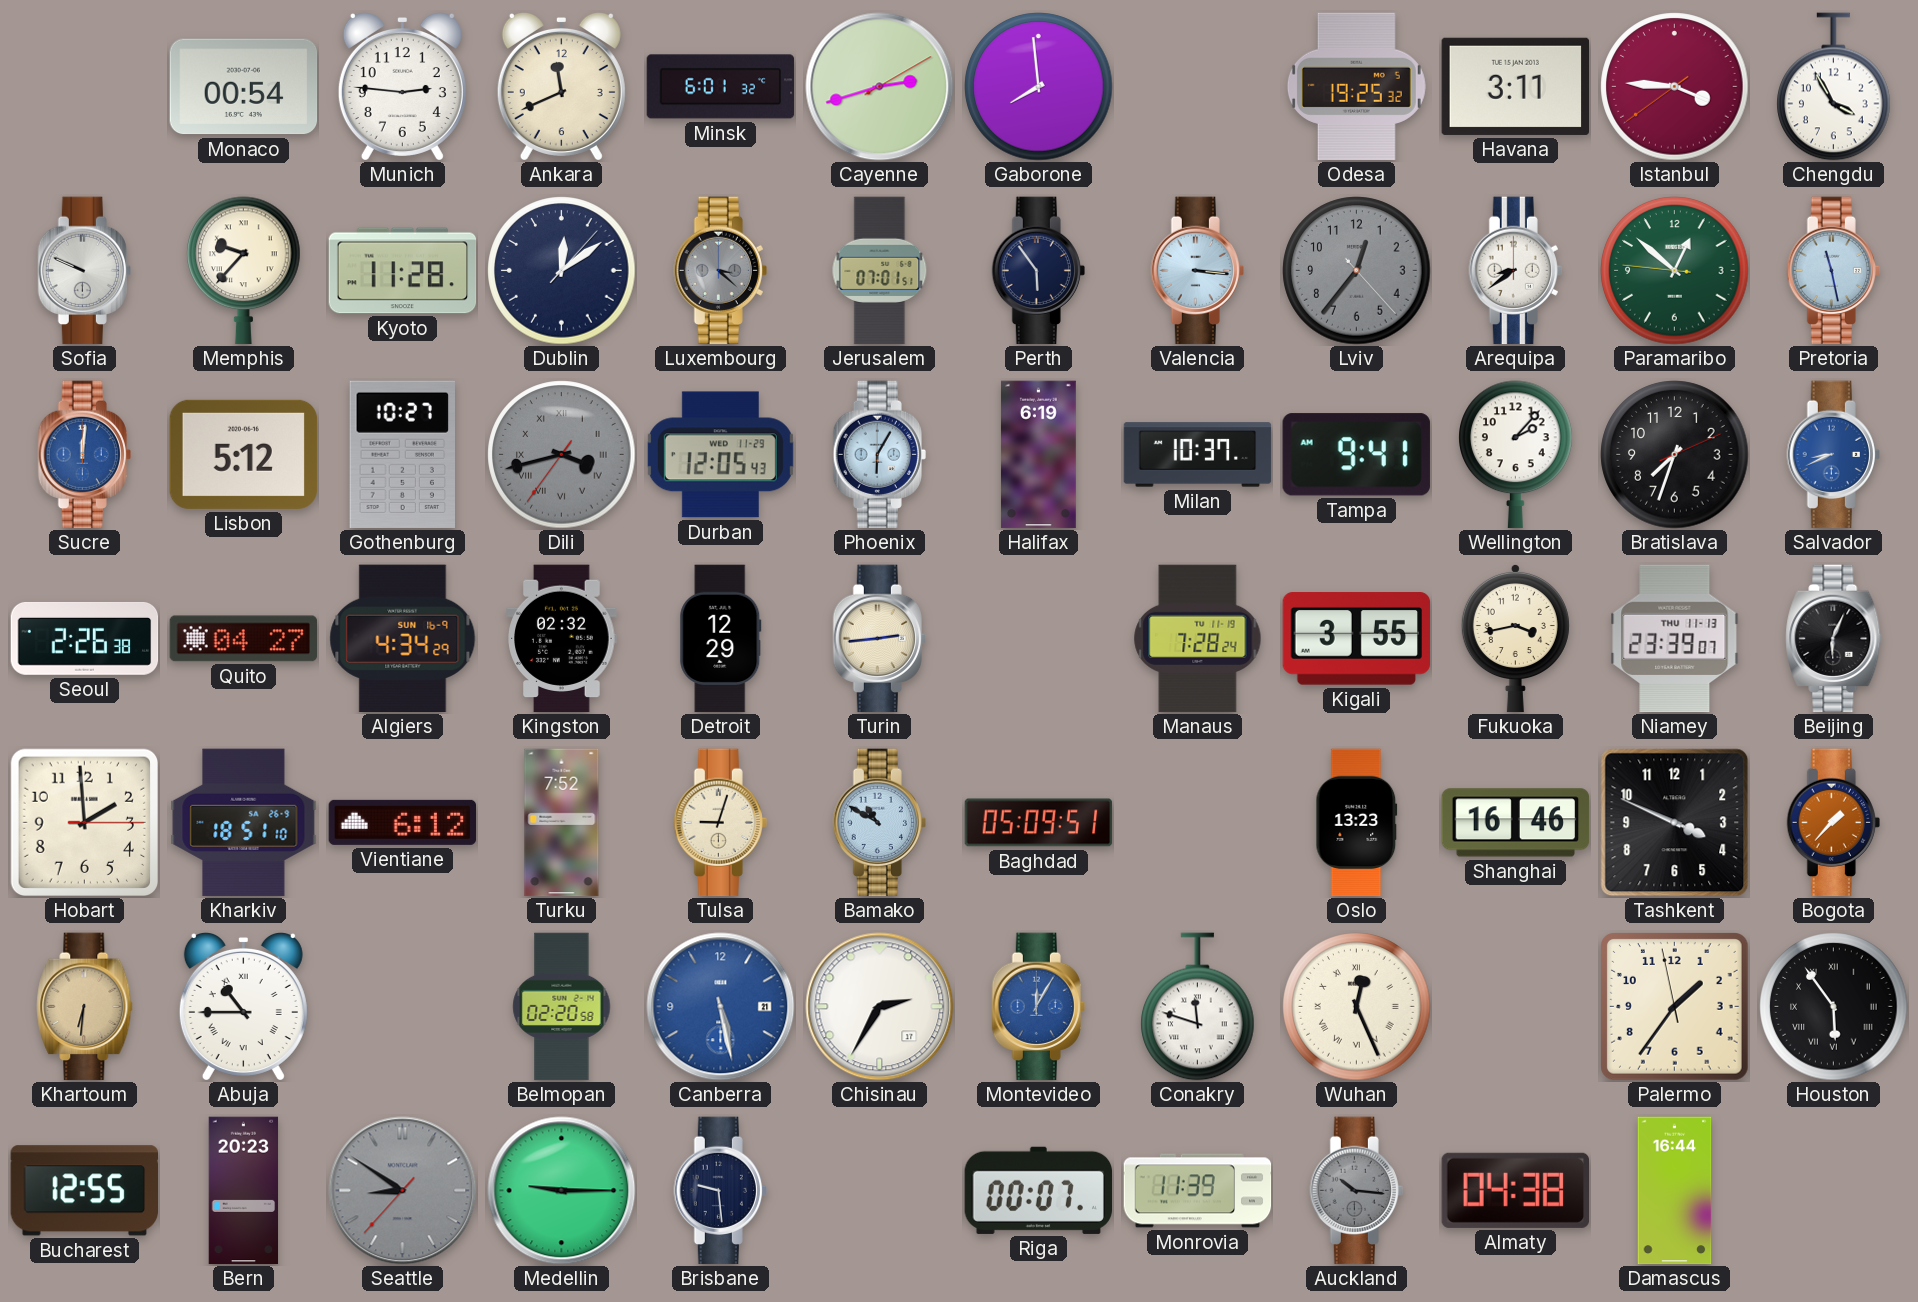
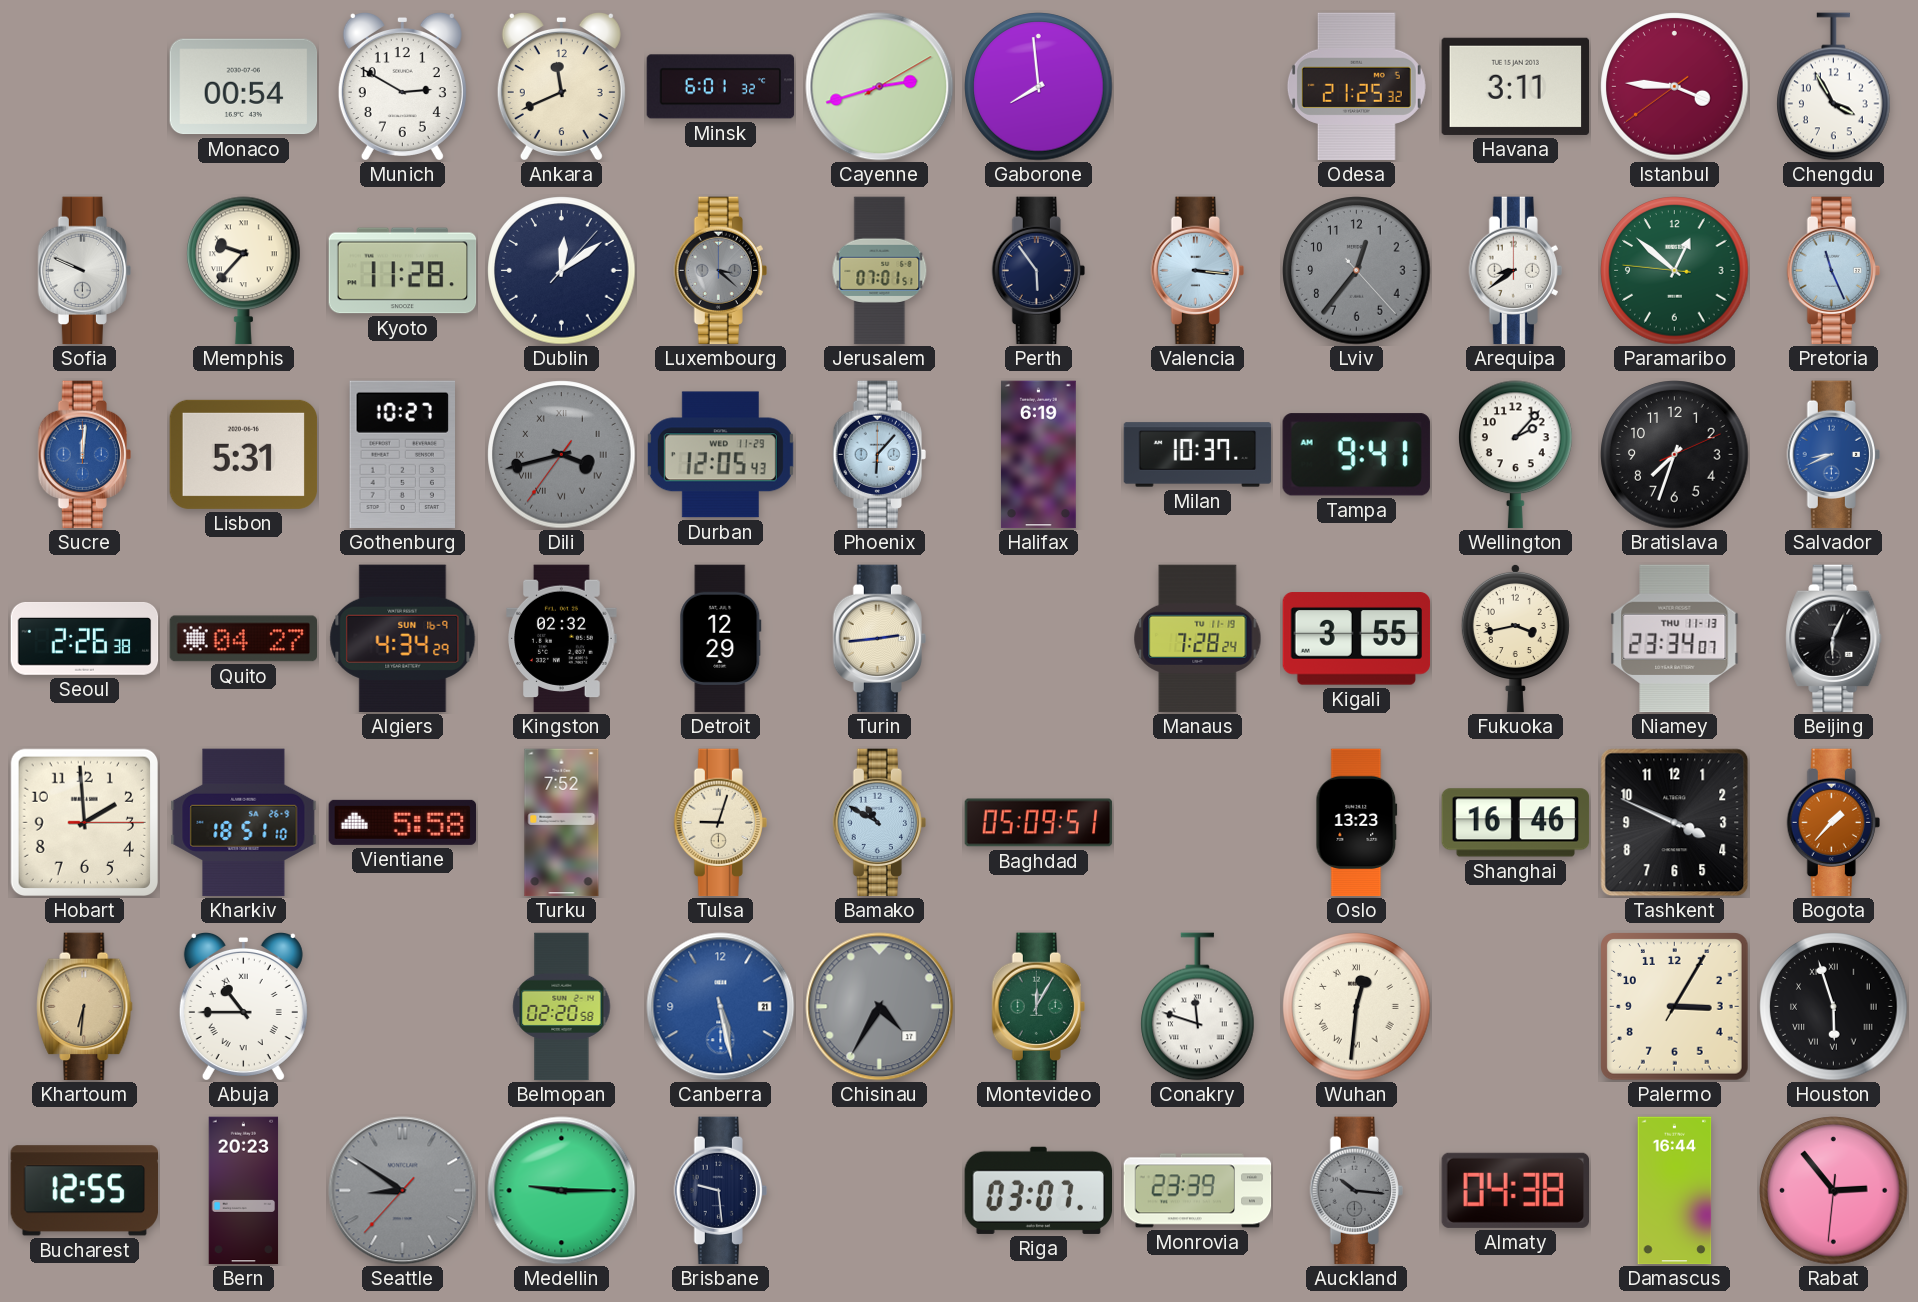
Munich: 2:46 -> 2:50 (402, 86)
Odesa: 19:25 -> 21:25 (1356, 87)
Pretoria: 11:28 -> 11:26 (1833, 271)
Lisbon: 5:12 -> 5:31 (244, 454)
Phoenix: 6:05 -> 6:07 (879, 455)
Niamey: 23:39 -> 23:34 (1675, 639)
Vientiane: 6:12 -> 5:58 (403, 822)
Chisinau: 2:35 -> 4:35 (880, 1007)
Chisinau dial: white -> grey (880, 1007)
Montevideo dial: blue -> green (1038, 1007)
Wuhan: 12:26 -> 12:31 (1357, 1007)
Palermo: 1:35 -> 3:05 (1675, 1007)
Houston: 5:54 -> 5:57 (1834, 1007)
Riga: 00:07 -> 03:07 (1038, 1190)
Monrovia: 11:39 -> 23:39 (1198, 1191)
Rabat: none -> 2:53 (1834, 1191)
